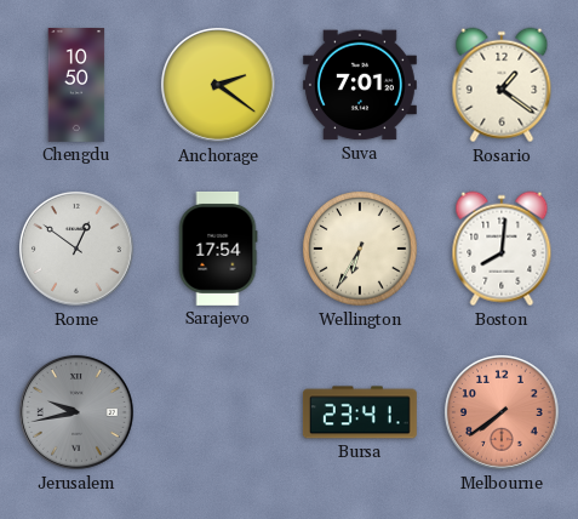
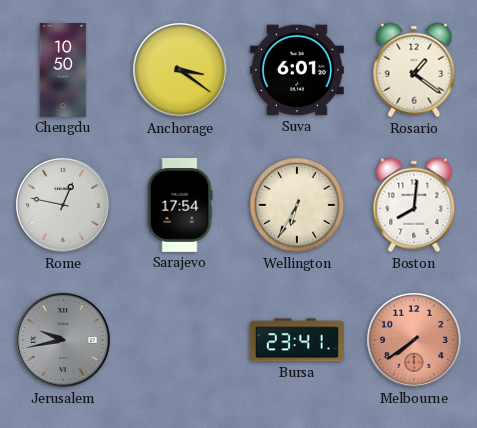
Anchorage: 2:21 -> 3:21 (180, 70)
Suva: 7:01 -> 6:01 (297, 70)
Rome: 12:51 -> 12:47 (63, 205)
